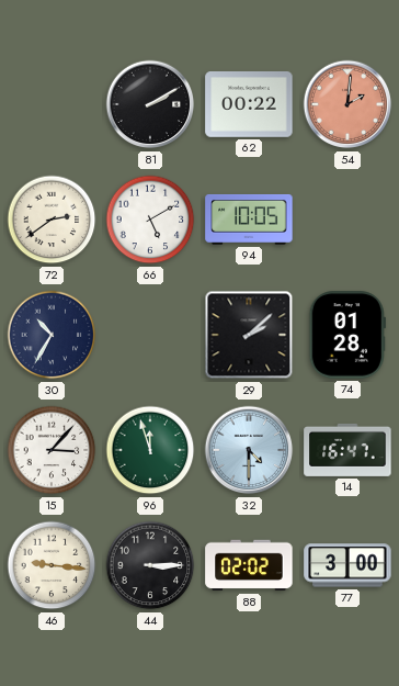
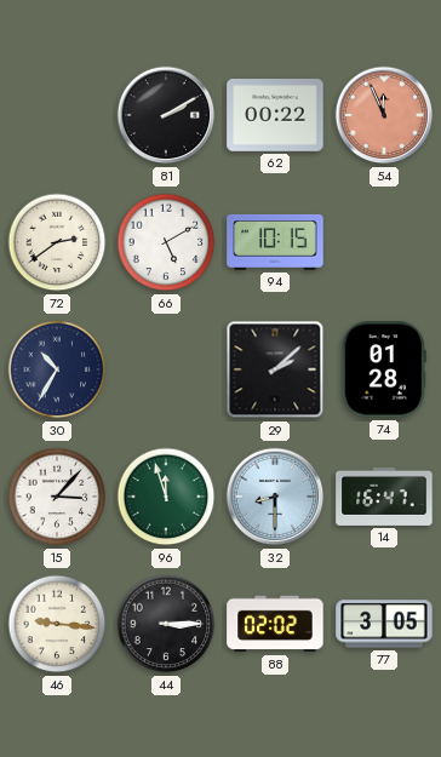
54: 2:01 -> 11:56 (384, 115)
94: 10:05 -> 10:15 (275, 242)
32: 4:30 -> 8:30 (275, 497)
77: 3:00 -> 3:05 (384, 624)
